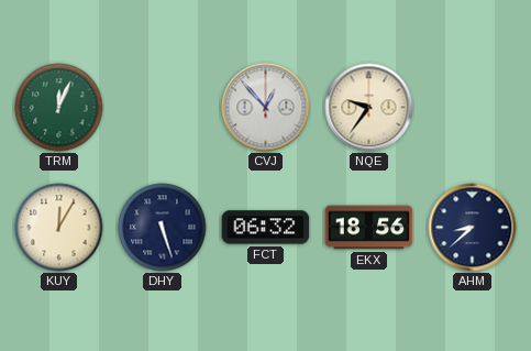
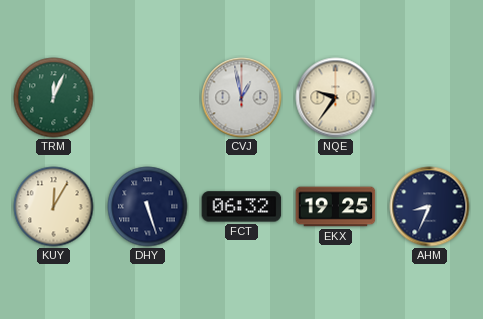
CVJ: 12:53 -> 12:58 (242, 98)
EKX: 18:56 -> 19:25 (336, 207)
AHM: 8:38 -> 8:34 (430, 207)
